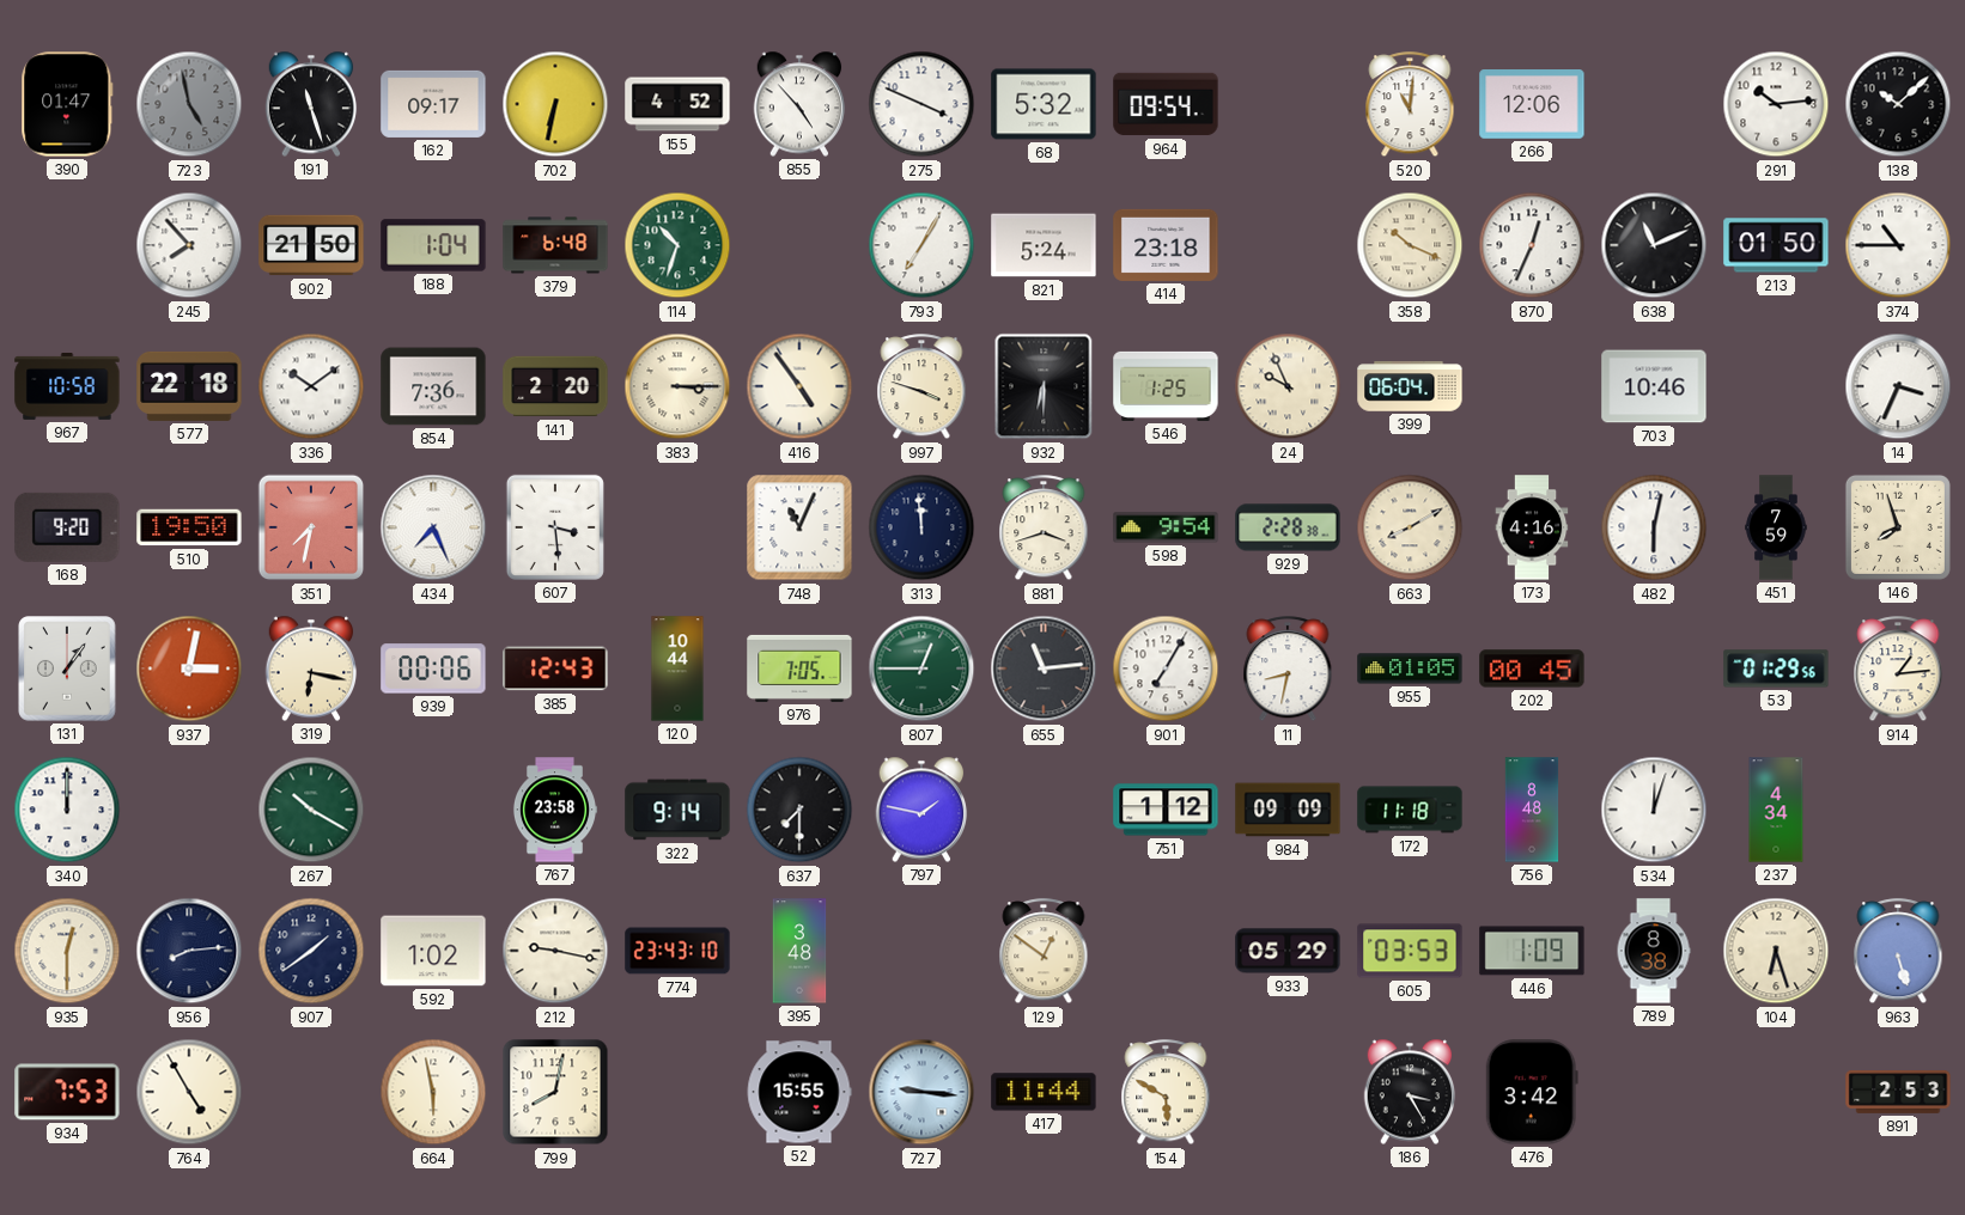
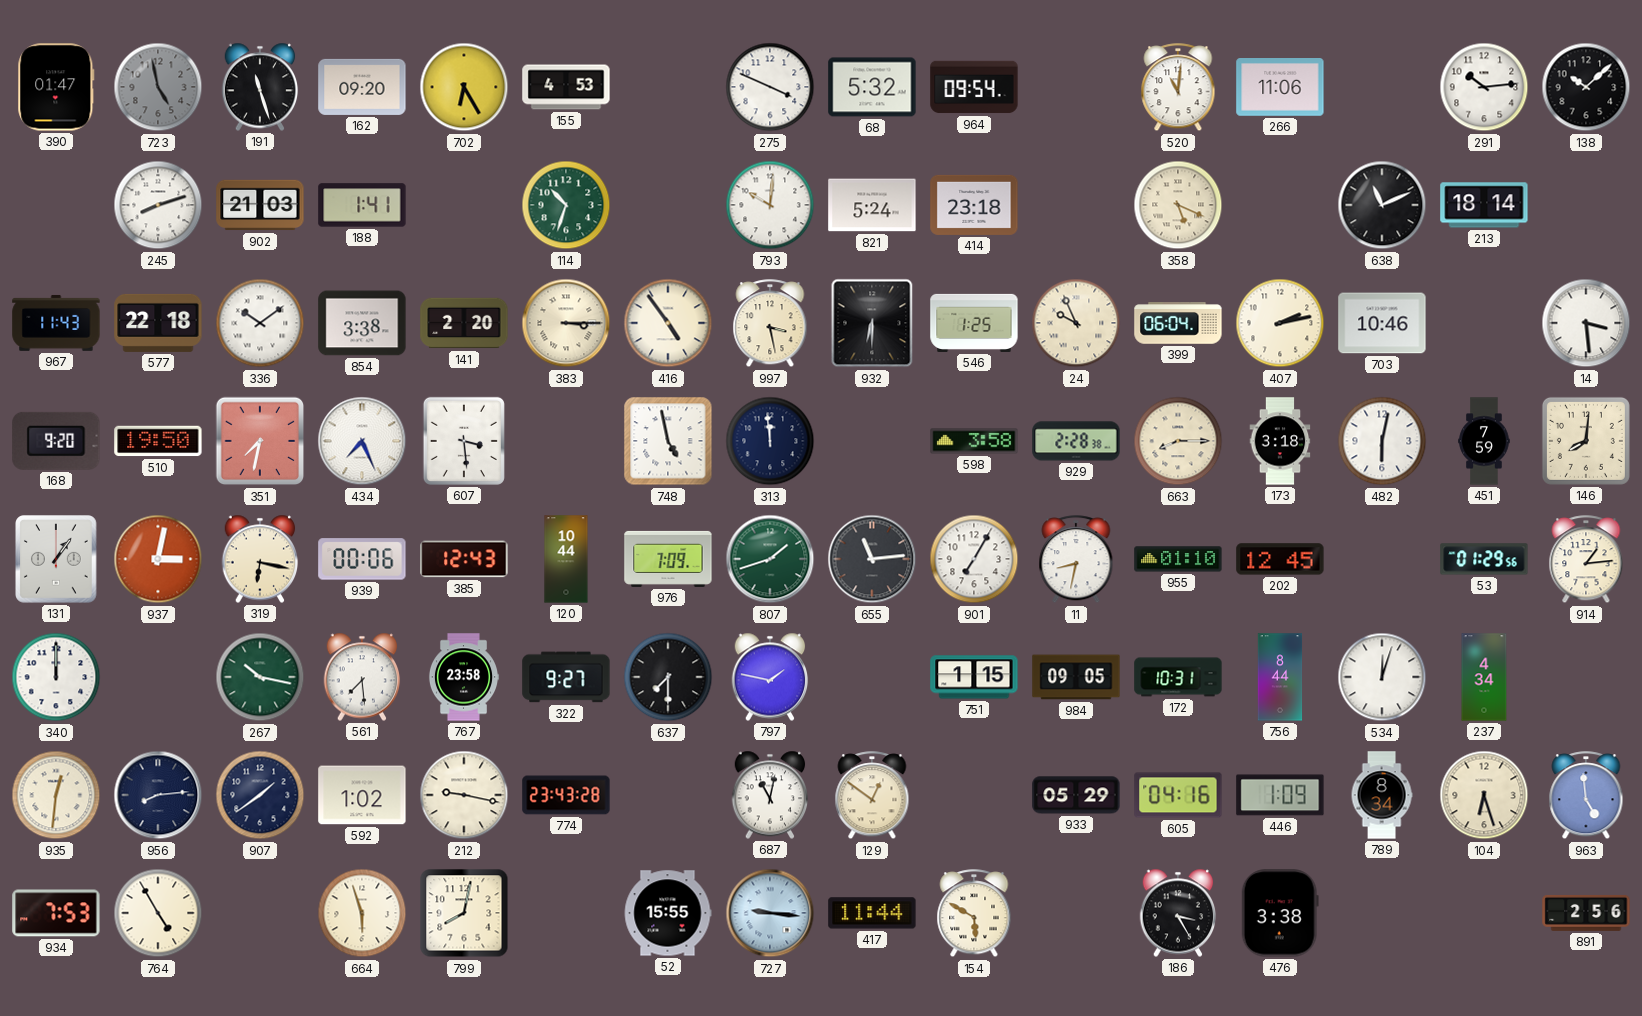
162: 09:17 -> 09:20 (362, 87)
702: 6:32 -> 6:25 (464, 87)
155: 4:52 -> 4:53 (566, 87)
855: 4:53 -> none (799, 104)
266: 12:06 -> 11:06 (1280, 88)
245: 7:53 -> 8:12 (158, 205)
902: 21:50 -> 21:03 (260, 205)
188: 1:04 -> 1:41 (362, 205)
379: 6:48 -> none (555, 245)
793: 7:05 -> 10:01 (770, 205)
358: 10:19 -> 5:19 (1178, 205)
870: 12:34 -> none (1532, 245)
213: 01:50 -> 18:14 (1484, 205)
374: 10:45 -> none (1898, 245)
967: 10:58 -> 11:43 (56, 323)
854: 7:36 -> 3:38 (362, 323)
997: 3:48 -> 3:28 (770, 324)
407: none -> 2:13 (1280, 323)
14: 3:34 -> 3:29 (1586, 323)
748: 11:04 -> 4:58 (668, 441)
881: 3:42 -> none (1044, 529)
598: 9:54 -> 3:58 (974, 441)
663: 8:10 -> 8:15 (1178, 441)
173: 4:16 -> 3:18 (1280, 441)
146: 7:57 -> 8:01 (1586, 441)
976: 7:05 -> 7:09 (668, 559)
807: 12:45 -> 1:42 (770, 559)
955: 01:05 -> 01:10 (1178, 559)
202: 00:45 -> 12:45 (1280, 559)
267: 10:20 -> 10:17 (260, 677)
561: none -> 7:29 (362, 677)
322: 9:14 -> 9:27 (566, 677)
751: 1:12 -> 1:15 (974, 677)
984: 09:09 -> 09:05 (1076, 677)
172: 11:18 -> 10:31 (1178, 677)
756: 8:48 -> 8:44 (1280, 677)
935: 12:30 -> 12:31 (56, 795)
774: 23:43:10 -> 23:43:28 (566, 795)
395: 3:48 -> none (799, 951)
687: none -> 11:02 (770, 795)
605: 03:53 -> 04:16 (1178, 795)
789: 8:38 -> 8:34 (1382, 795)
963: 5:27 -> 4:59 (1586, 796)
664: 5:58 -> 5:57 (362, 913)
476: 3:42 -> 3:38 (1280, 913)
891: 2:53 -> 2:56 (1586, 913)
